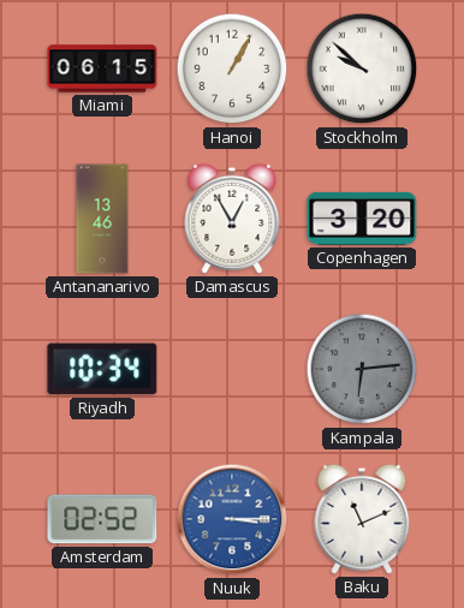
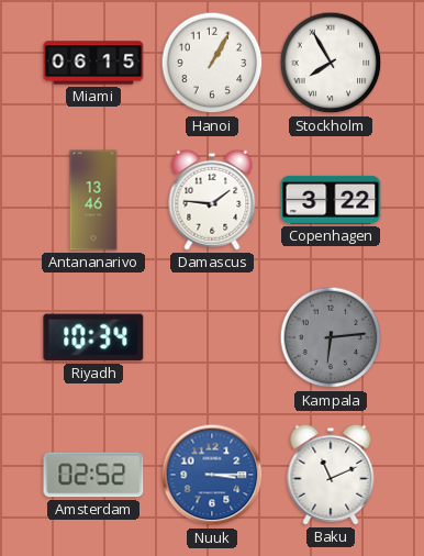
Stockholm: 9:52 -> 7:55 (331, 63)
Damascus: 12:55 -> 1:46 (212, 200)
Copenhagen: 3:20 -> 3:22 (331, 200)
